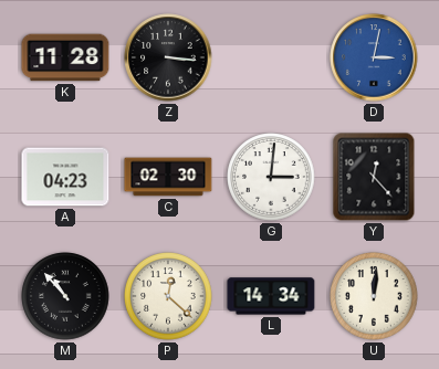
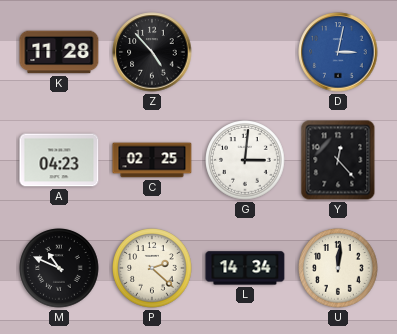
Z: 3:16 -> 4:53 (152, 52)
C: 02:30 -> 02:25 (152, 160)
M: 10:53 -> 10:49 (59, 268)
P: 12:22 -> 2:22 (152, 268)
